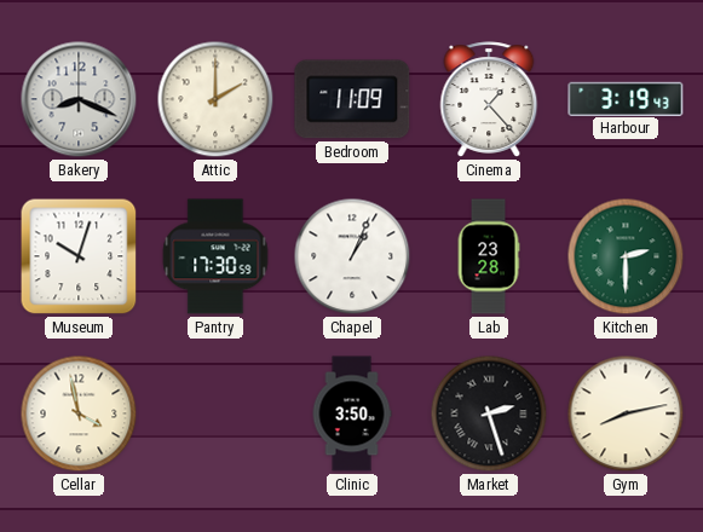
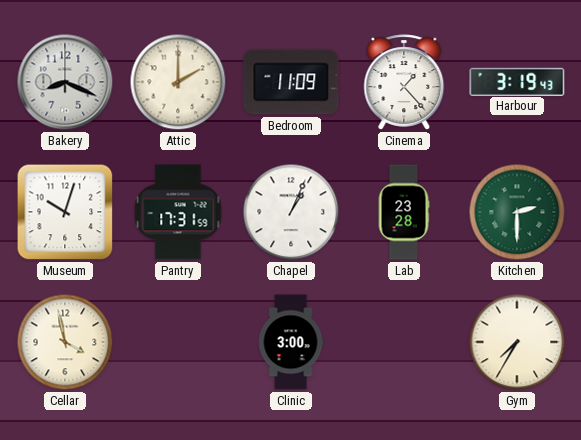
Pantry: 17:30 -> 17:31 (178, 212)
Clinic: 3:50 -> 3:00 (291, 342)
Market: 2:27 -> none (489, 414)
Gym: 8:13 -> 7:35 (517, 342)
